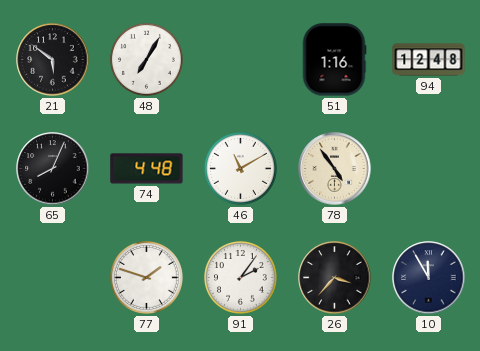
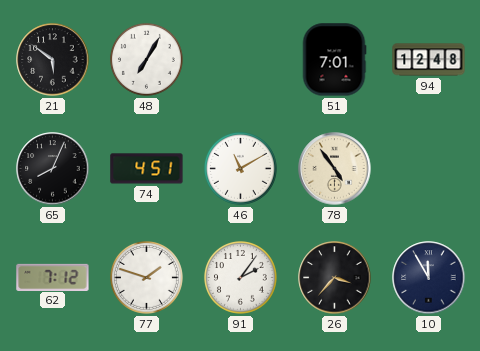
51: 1:16 -> 7:01 (334, 60)
74: 4:48 -> 4:51 (147, 169)
62: none -> 7:12 (53, 277)
